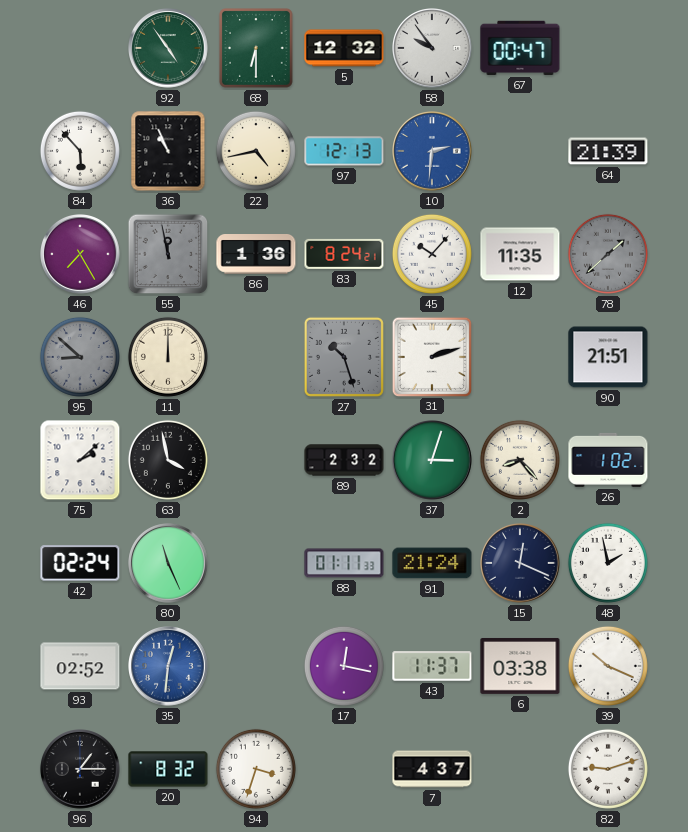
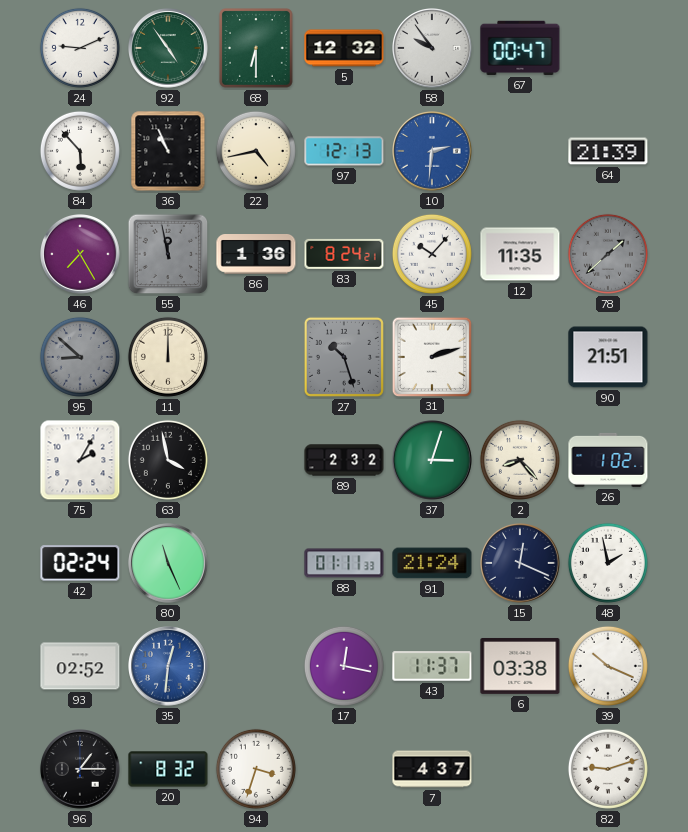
24: none -> 9:11 (80, 48)
75: 2:08 -> 2:05 (80, 460)
